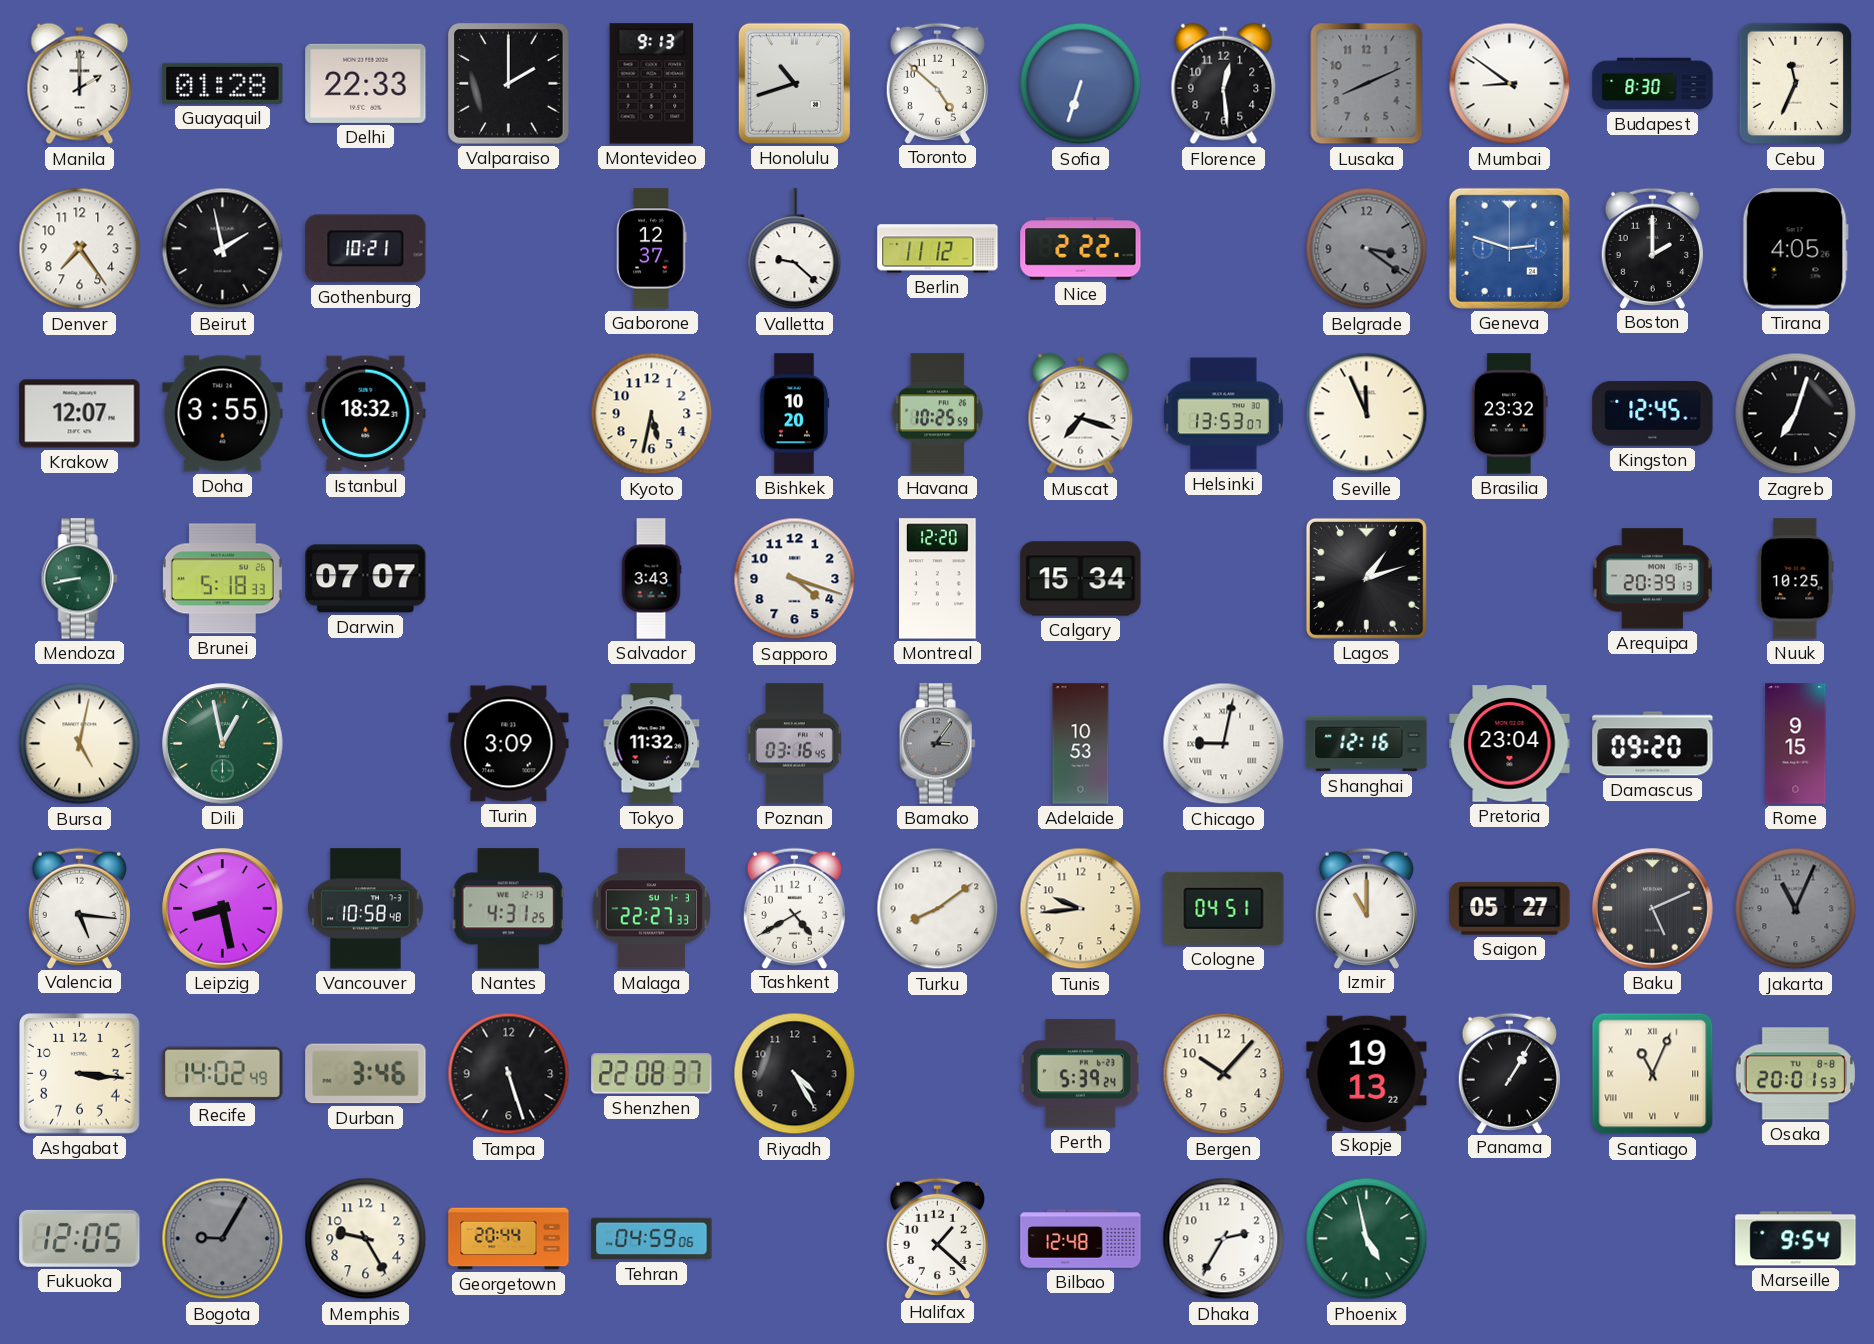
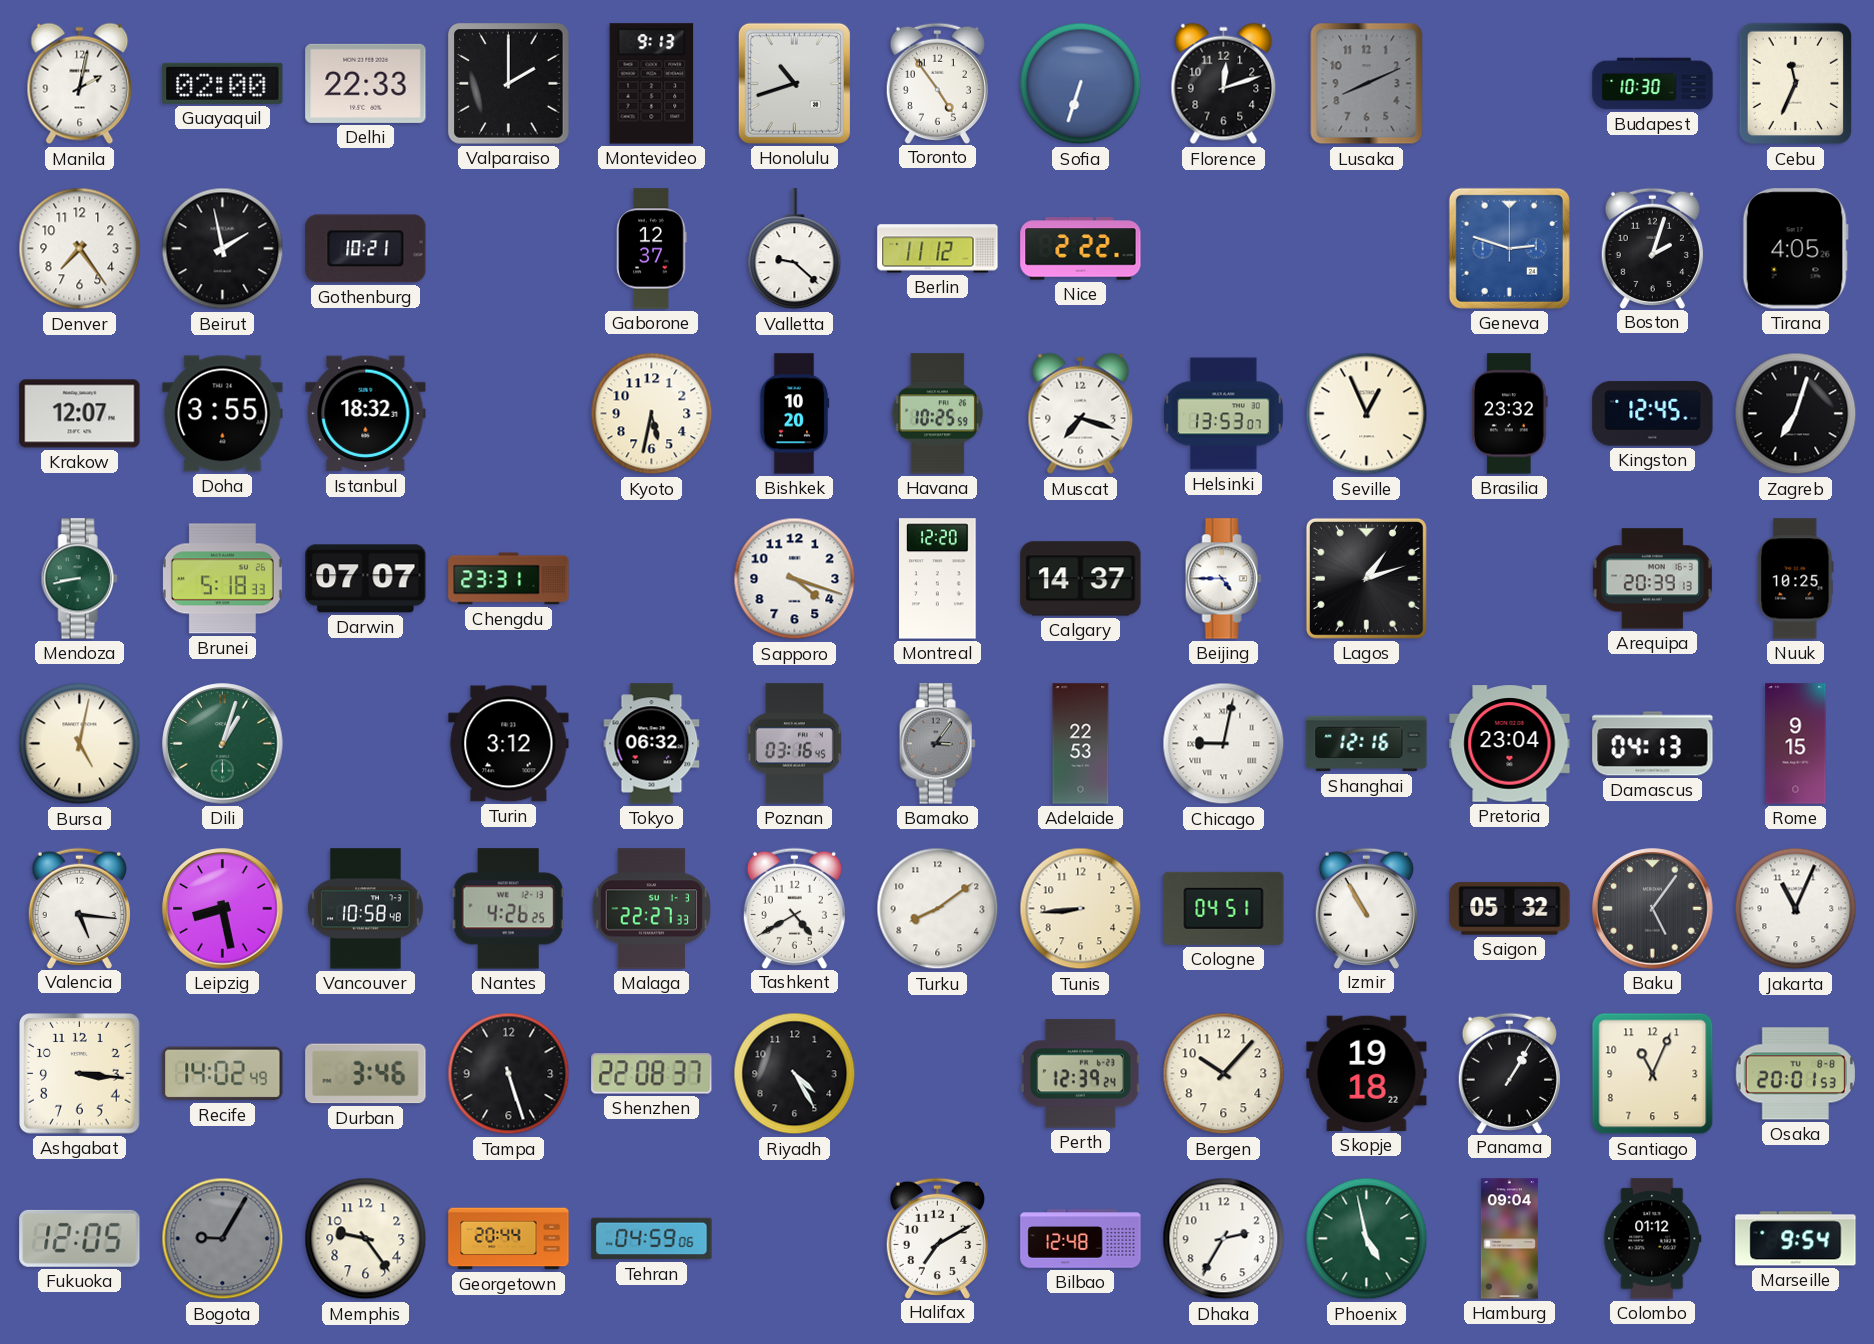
Manila: 2:00 -> 2:02 (80, 84)
Guayaquil: 01:28 -> 02:00 (223, 83)
Toronto: 4:52 -> 4:54 (937, 83)
Florence: 12:29 -> 12:12 (1224, 84)
Mumbai: 8:51 -> none (1510, 84)
Budapest: 8:30 -> 10:30 (1653, 84)
Belgrade: 3:21 -> none (1367, 249)
Boston: 2:00 -> 2:03 (1652, 248)
Seville: 11:56 -> 12:56 (1367, 414)
Chengdu: none -> 23:31 (509, 579)
Salvador: 3:43 -> none (651, 579)
Calgary: 15:34 -> 14:37 (1081, 579)
Beijing: none -> 4:45 (1223, 579)
Dili: 12:58 -> 1:03 (223, 744)
Turin: 3:09 -> 3:12 (509, 744)
Tokyo: 11:32 -> 06:32 (652, 744)
Adelaide: 10:53 -> 22:53 (1081, 744)
Damascus: 09:20 -> 04:13 (1653, 744)
Nantes: 4:31 -> 4:26 (508, 909)
Tunis: 9:44 -> 8:44 (1081, 909)
Izmir: 11:00 -> 10:55 (1366, 908)
Saigon: 05:27 -> 05:32 (1510, 909)
Baku: 5:11 -> 5:06 (1653, 909)
Jakarta dial: grey -> white (1796, 909)
Perth: 5:39 -> 12:39 (1080, 1074)
Skopje: 19:13 -> 19:18 (1367, 1073)
Santiago numerals: Roman -> Arabic (1653, 1074)
Memphis: 9:25 -> 9:24 (366, 1239)
Halifax: 1:22 -> 7:10 (937, 1238)
Hamburg: none -> 09:04 (1509, 1239)
Colombo: none -> 01:12 (1653, 1239)
